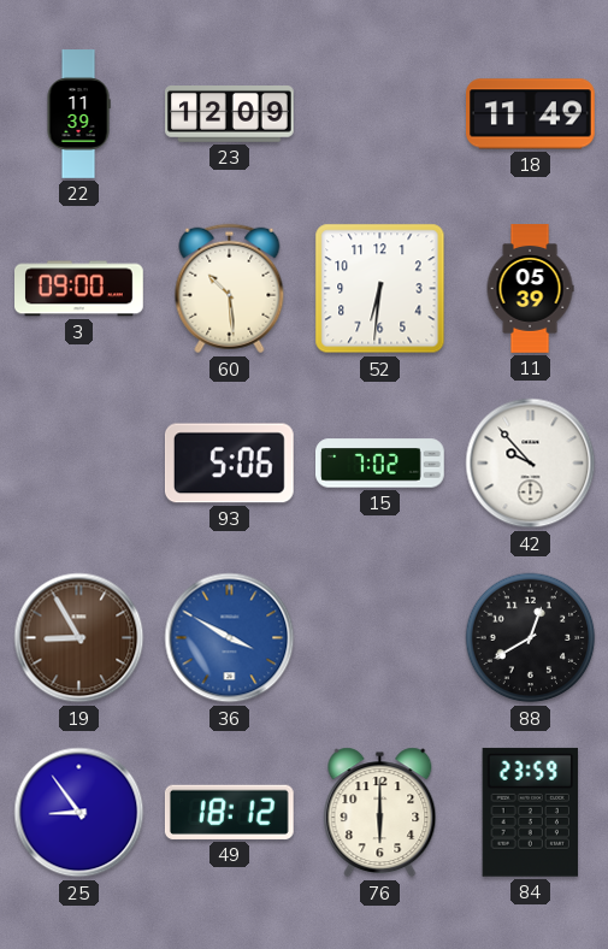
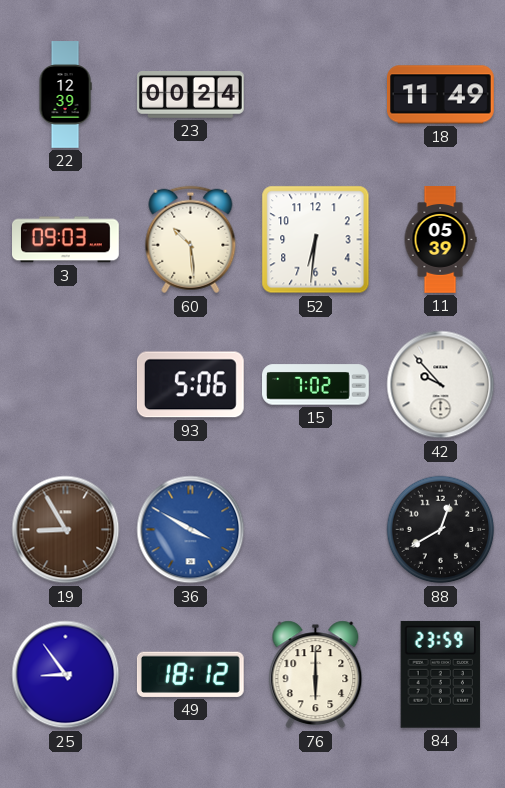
22: 11:39 -> 12:39 (65, 95)
23: 12:09 -> 00:24 (191, 95)
3: 09:00 -> 09:03 (66, 240)
